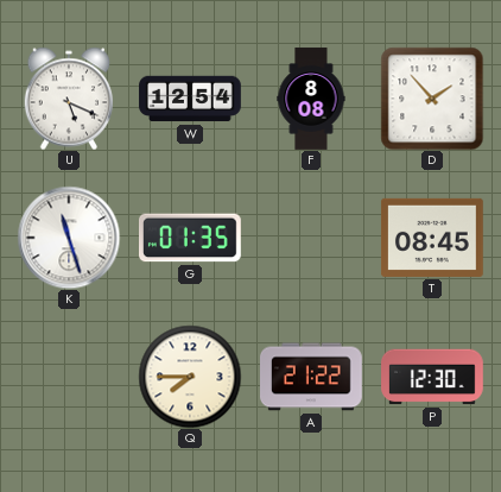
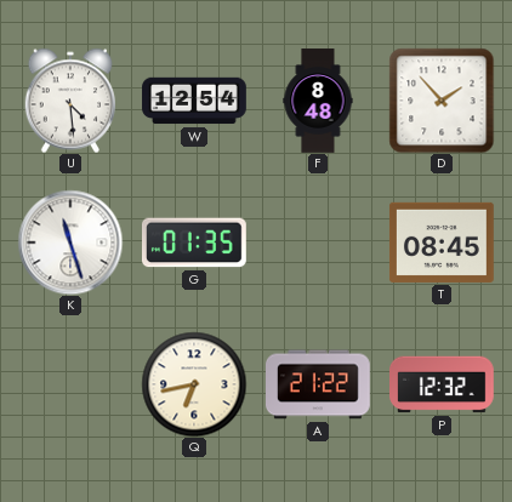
U: 5:19 -> 4:29 (70, 101)
F: 8:08 -> 8:48 (318, 101)
Q: 7:45 -> 6:43 (194, 384)
P: 12:30 -> 12:32 (443, 384)
